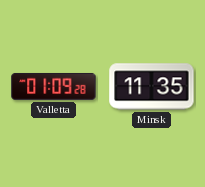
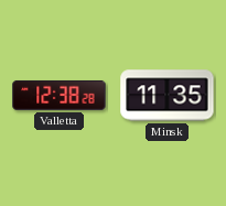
Valletta: 01:09 -> 12:38 (60, 95)
